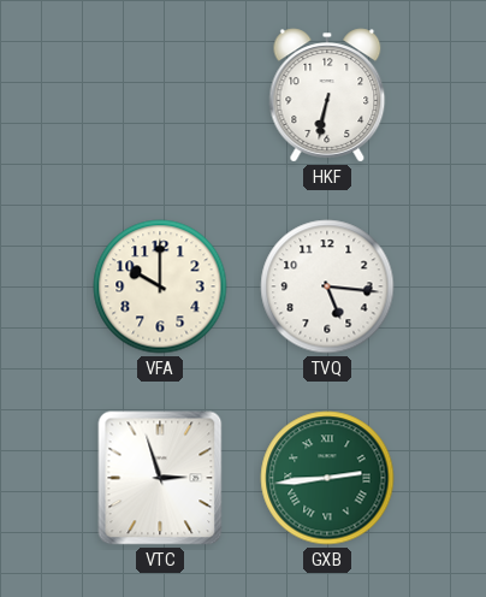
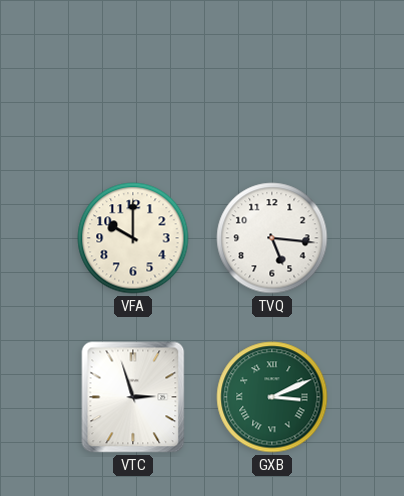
HKF: 6:32 -> none (327, 95)
GXB: 2:44 -> 3:11 (272, 397)
